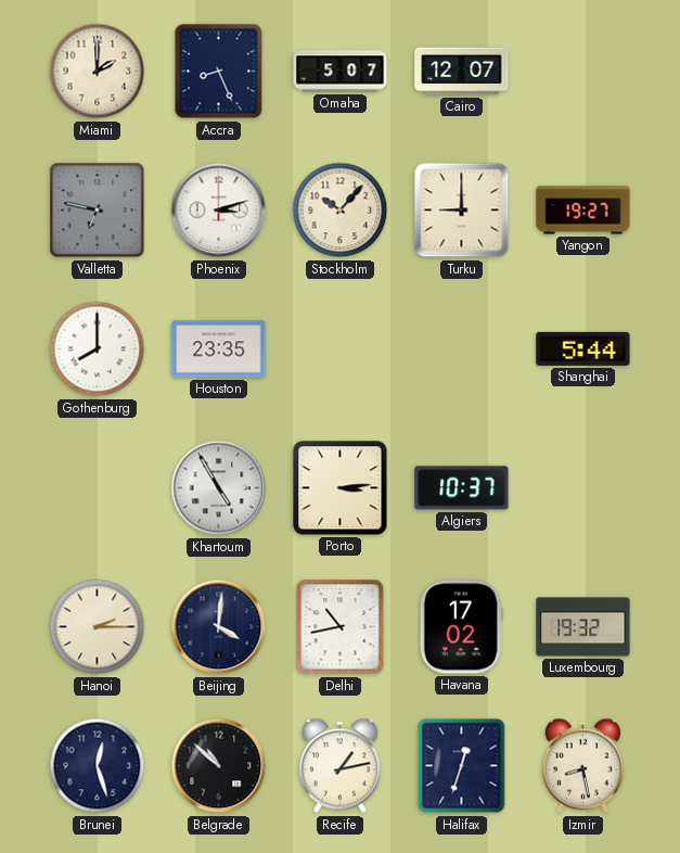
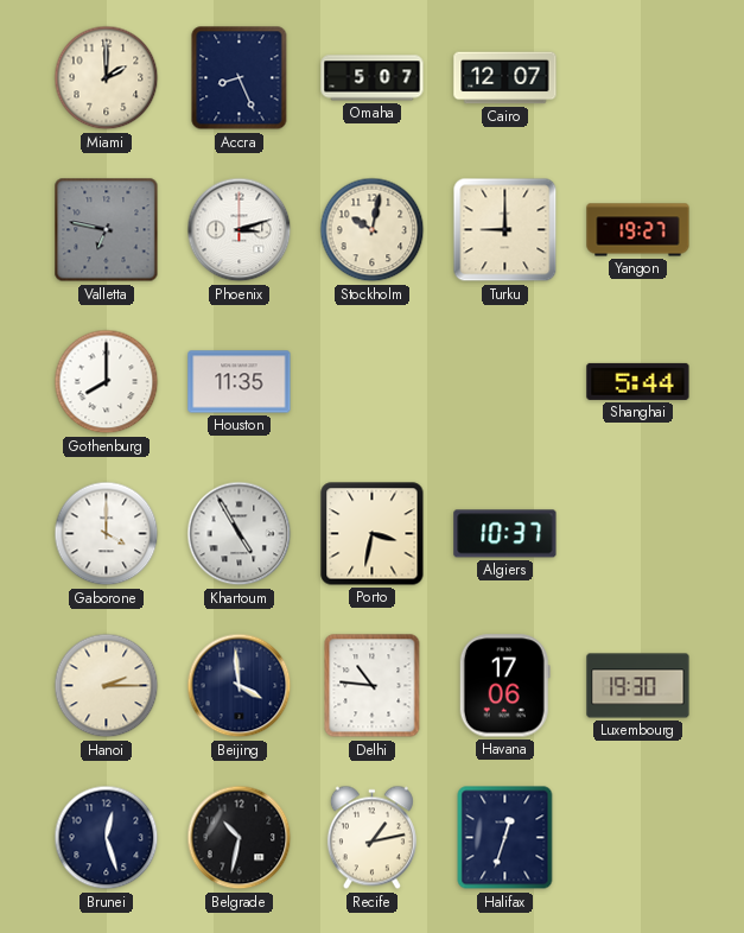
Stockholm: 10:07 -> 10:02 (373, 230)
Houston: 23:35 -> 11:35 (240, 382)
Gaborone: none -> 4:00 (107, 534)
Porto: 3:14 -> 3:32 (373, 534)
Beijing: 4:01 -> 3:59 (240, 686)
Delhi: 10:43 -> 10:46 (373, 686)
Havana: 17:02 -> 17:06 (504, 686)
Luxembourg: 19:32 -> 19:30 (638, 686)
Belgrade: 10:52 -> 10:32 (240, 838)
Izmir: 8:28 -> none (582, 766)
